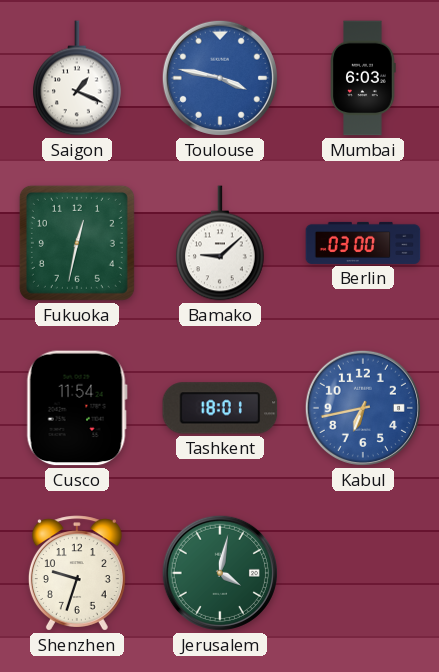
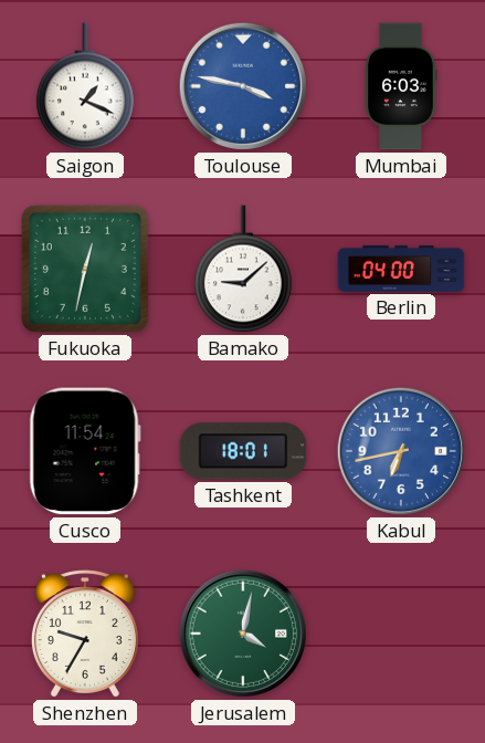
Berlin: 03:00 -> 04:00 (401, 269)
Shenzhen: 9:33 -> 9:35 (85, 634)
